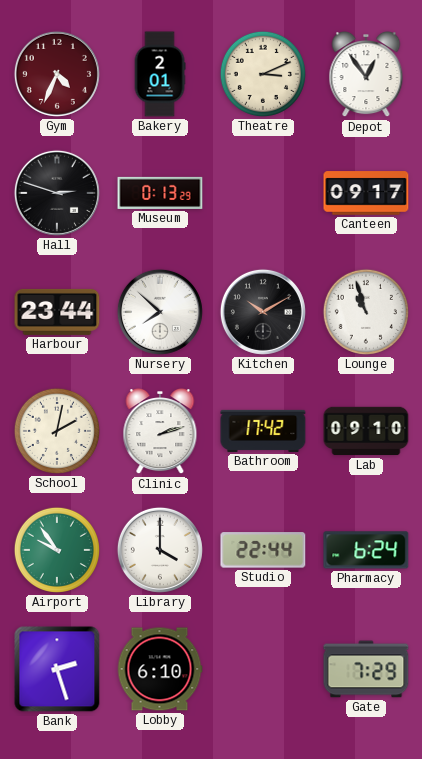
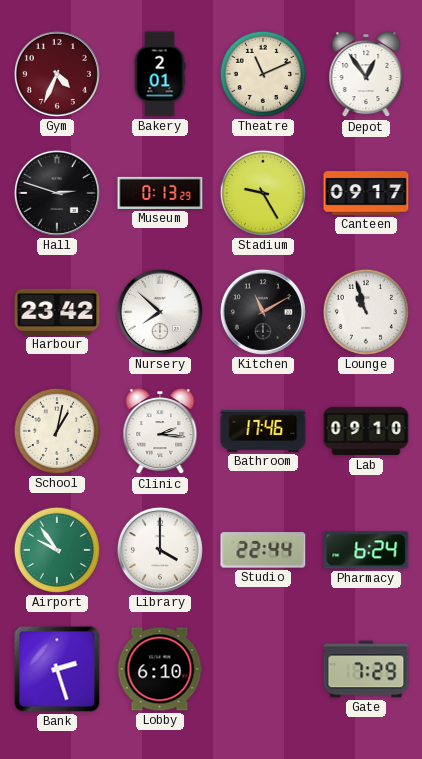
Theatre: 3:11 -> 11:11 (263, 74)
Stadium: none -> 9:25 (263, 193)
Harbour: 23:44 -> 23:42 (57, 312)
Kitchen: 10:10 -> 11:10 (263, 312)
School: 2:02 -> 1:02 (57, 431)
Clinic: 2:12 -> 2:16 (160, 432)
Bathroom: 17:42 -> 17:46 (263, 431)
